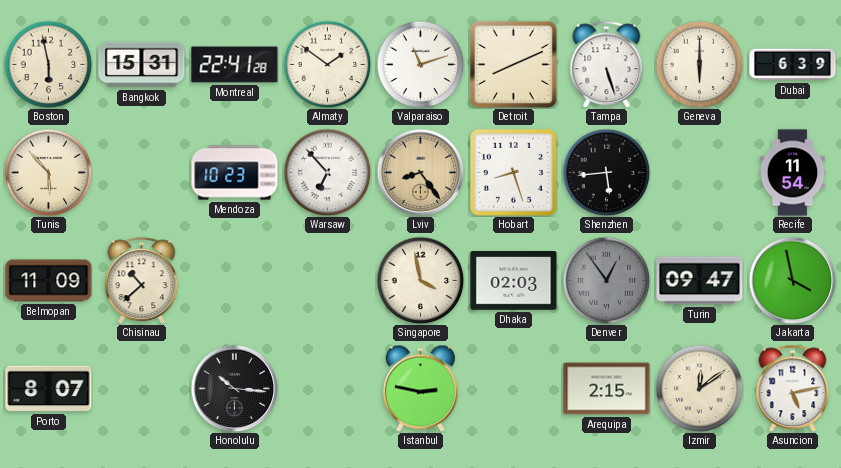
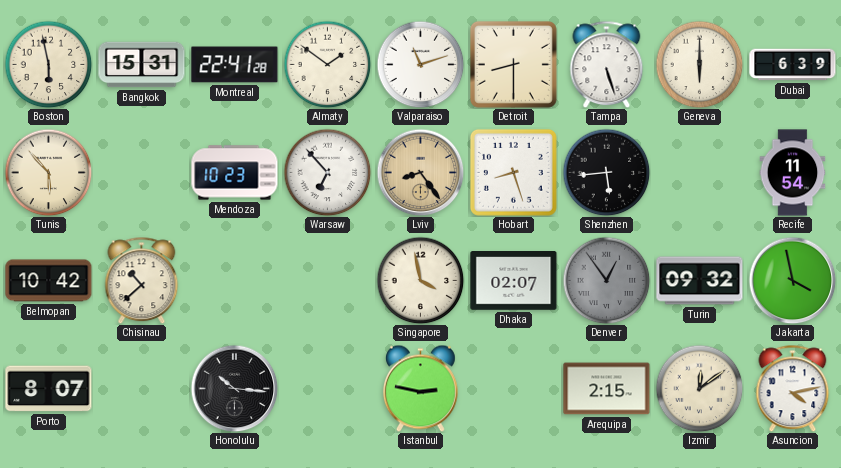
Detroit: 8:11 -> 8:30 (513, 64)
Belmopan: 11:09 -> 10:42 (49, 281)
Dhaka: 02:03 -> 02:07 (514, 281)
Turin: 09:47 -> 09:32 (700, 281)
Asuncion: 5:13 -> 4:13 (793, 388)
